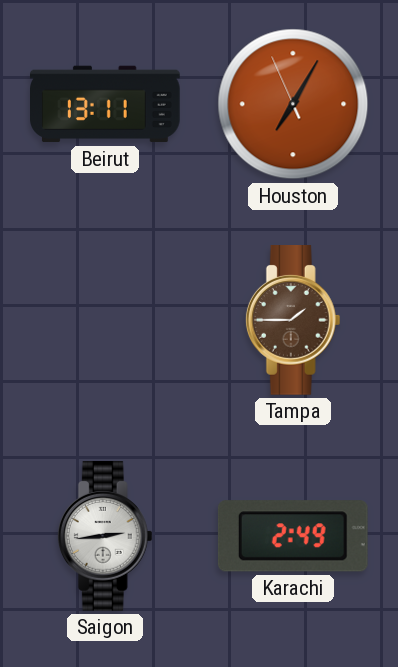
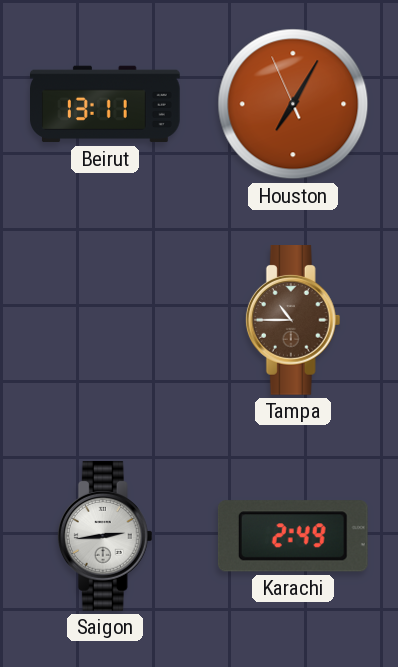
Tampa: 1:45 -> 10:45 (293, 321)
